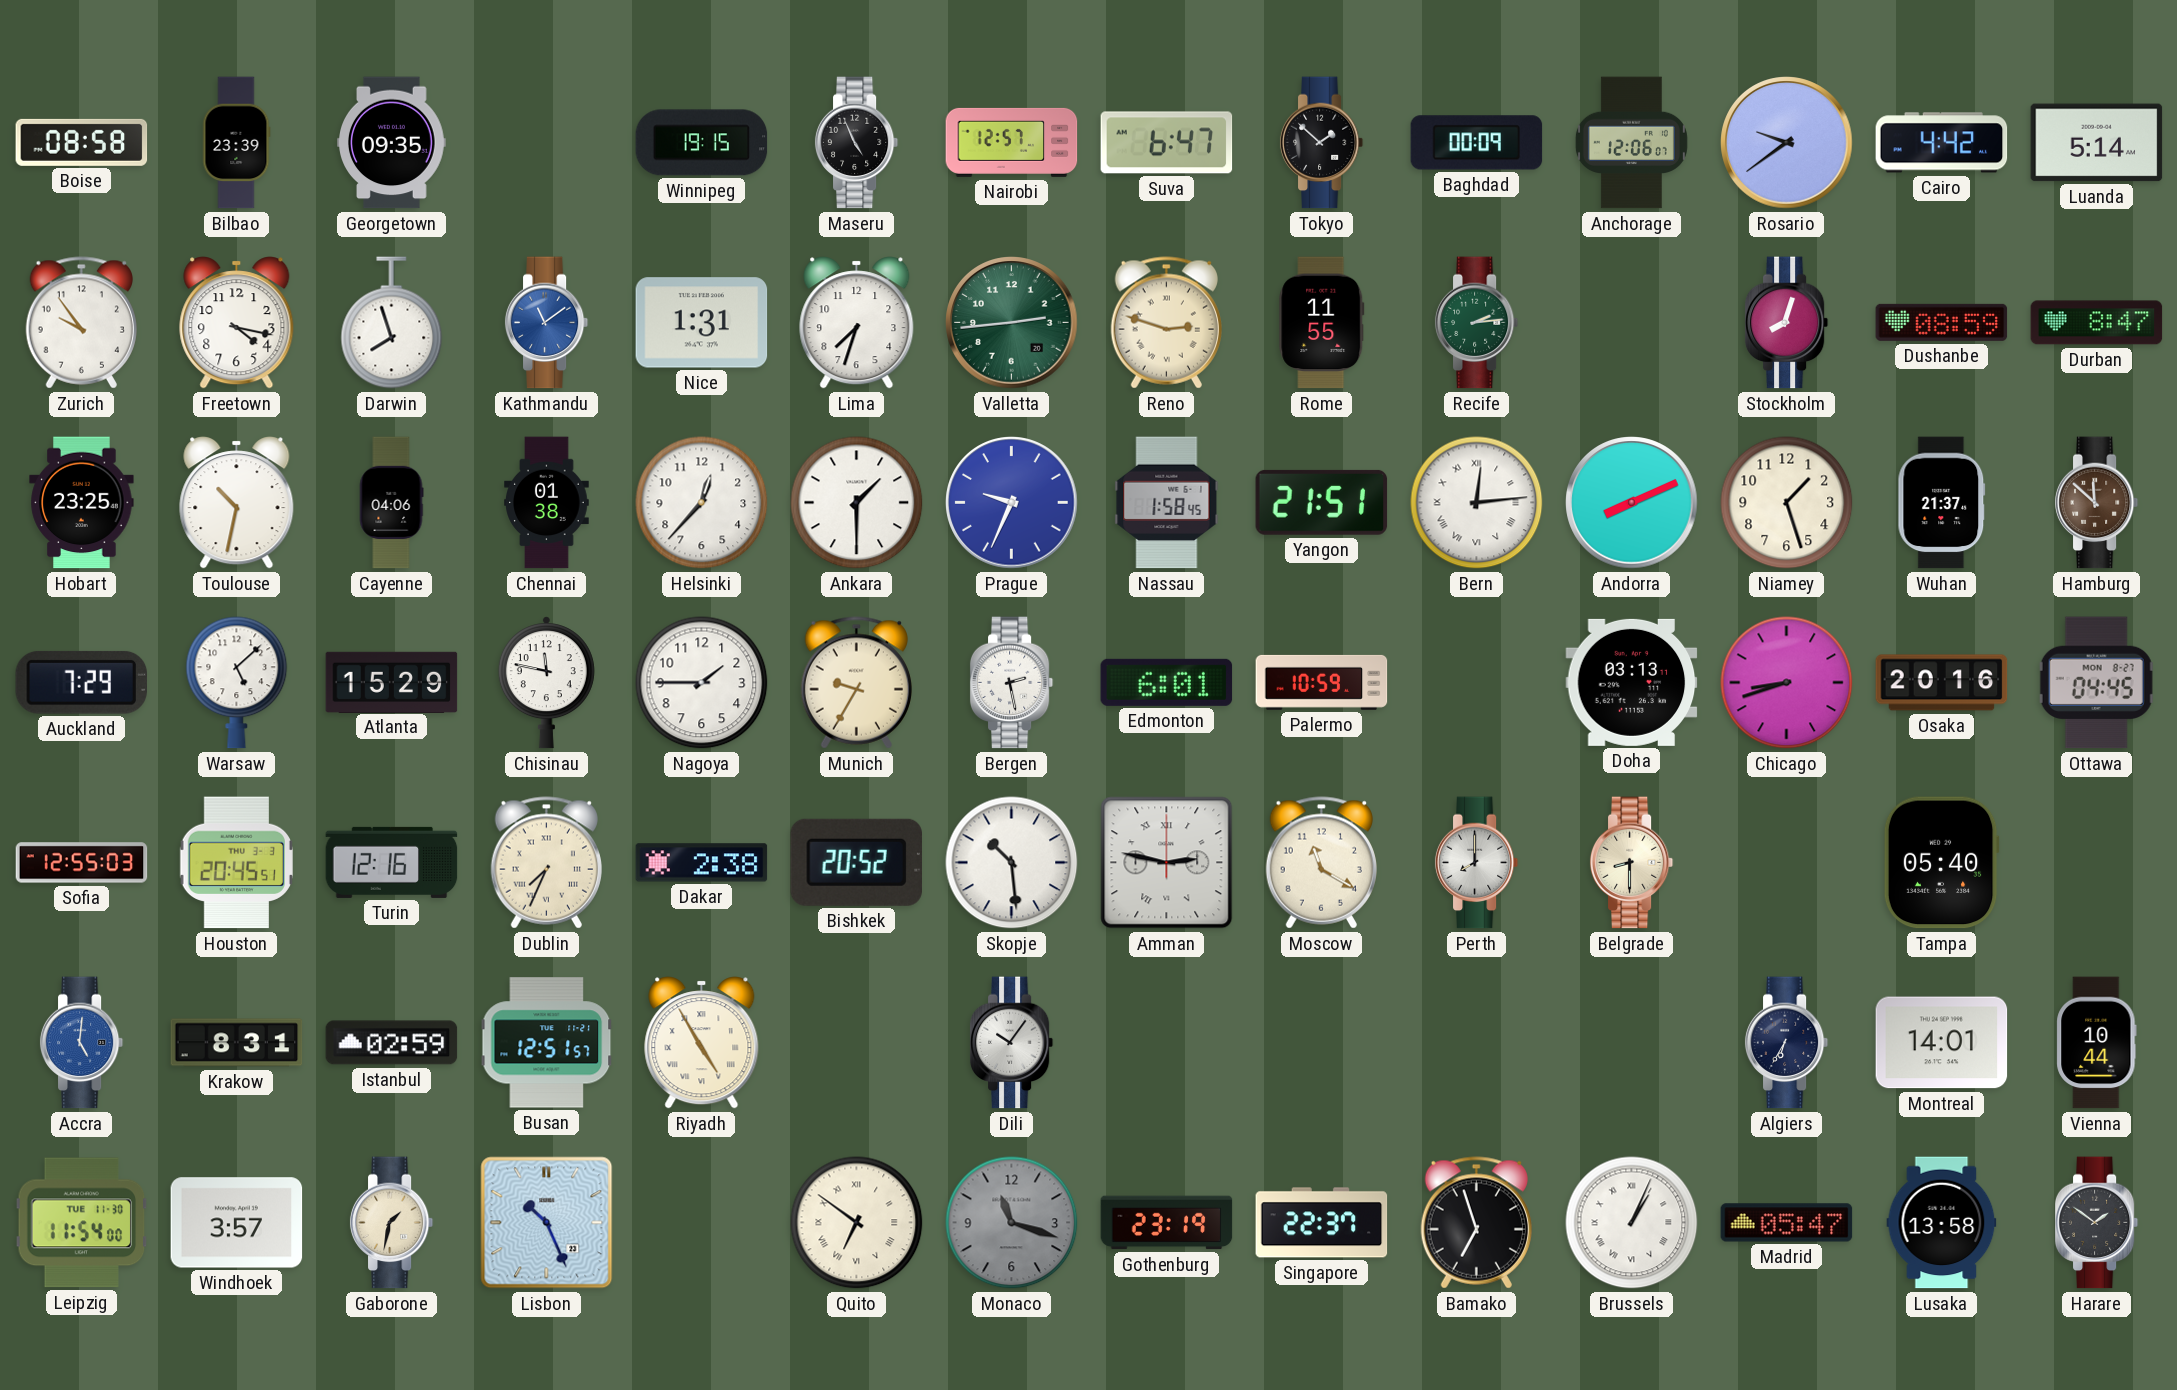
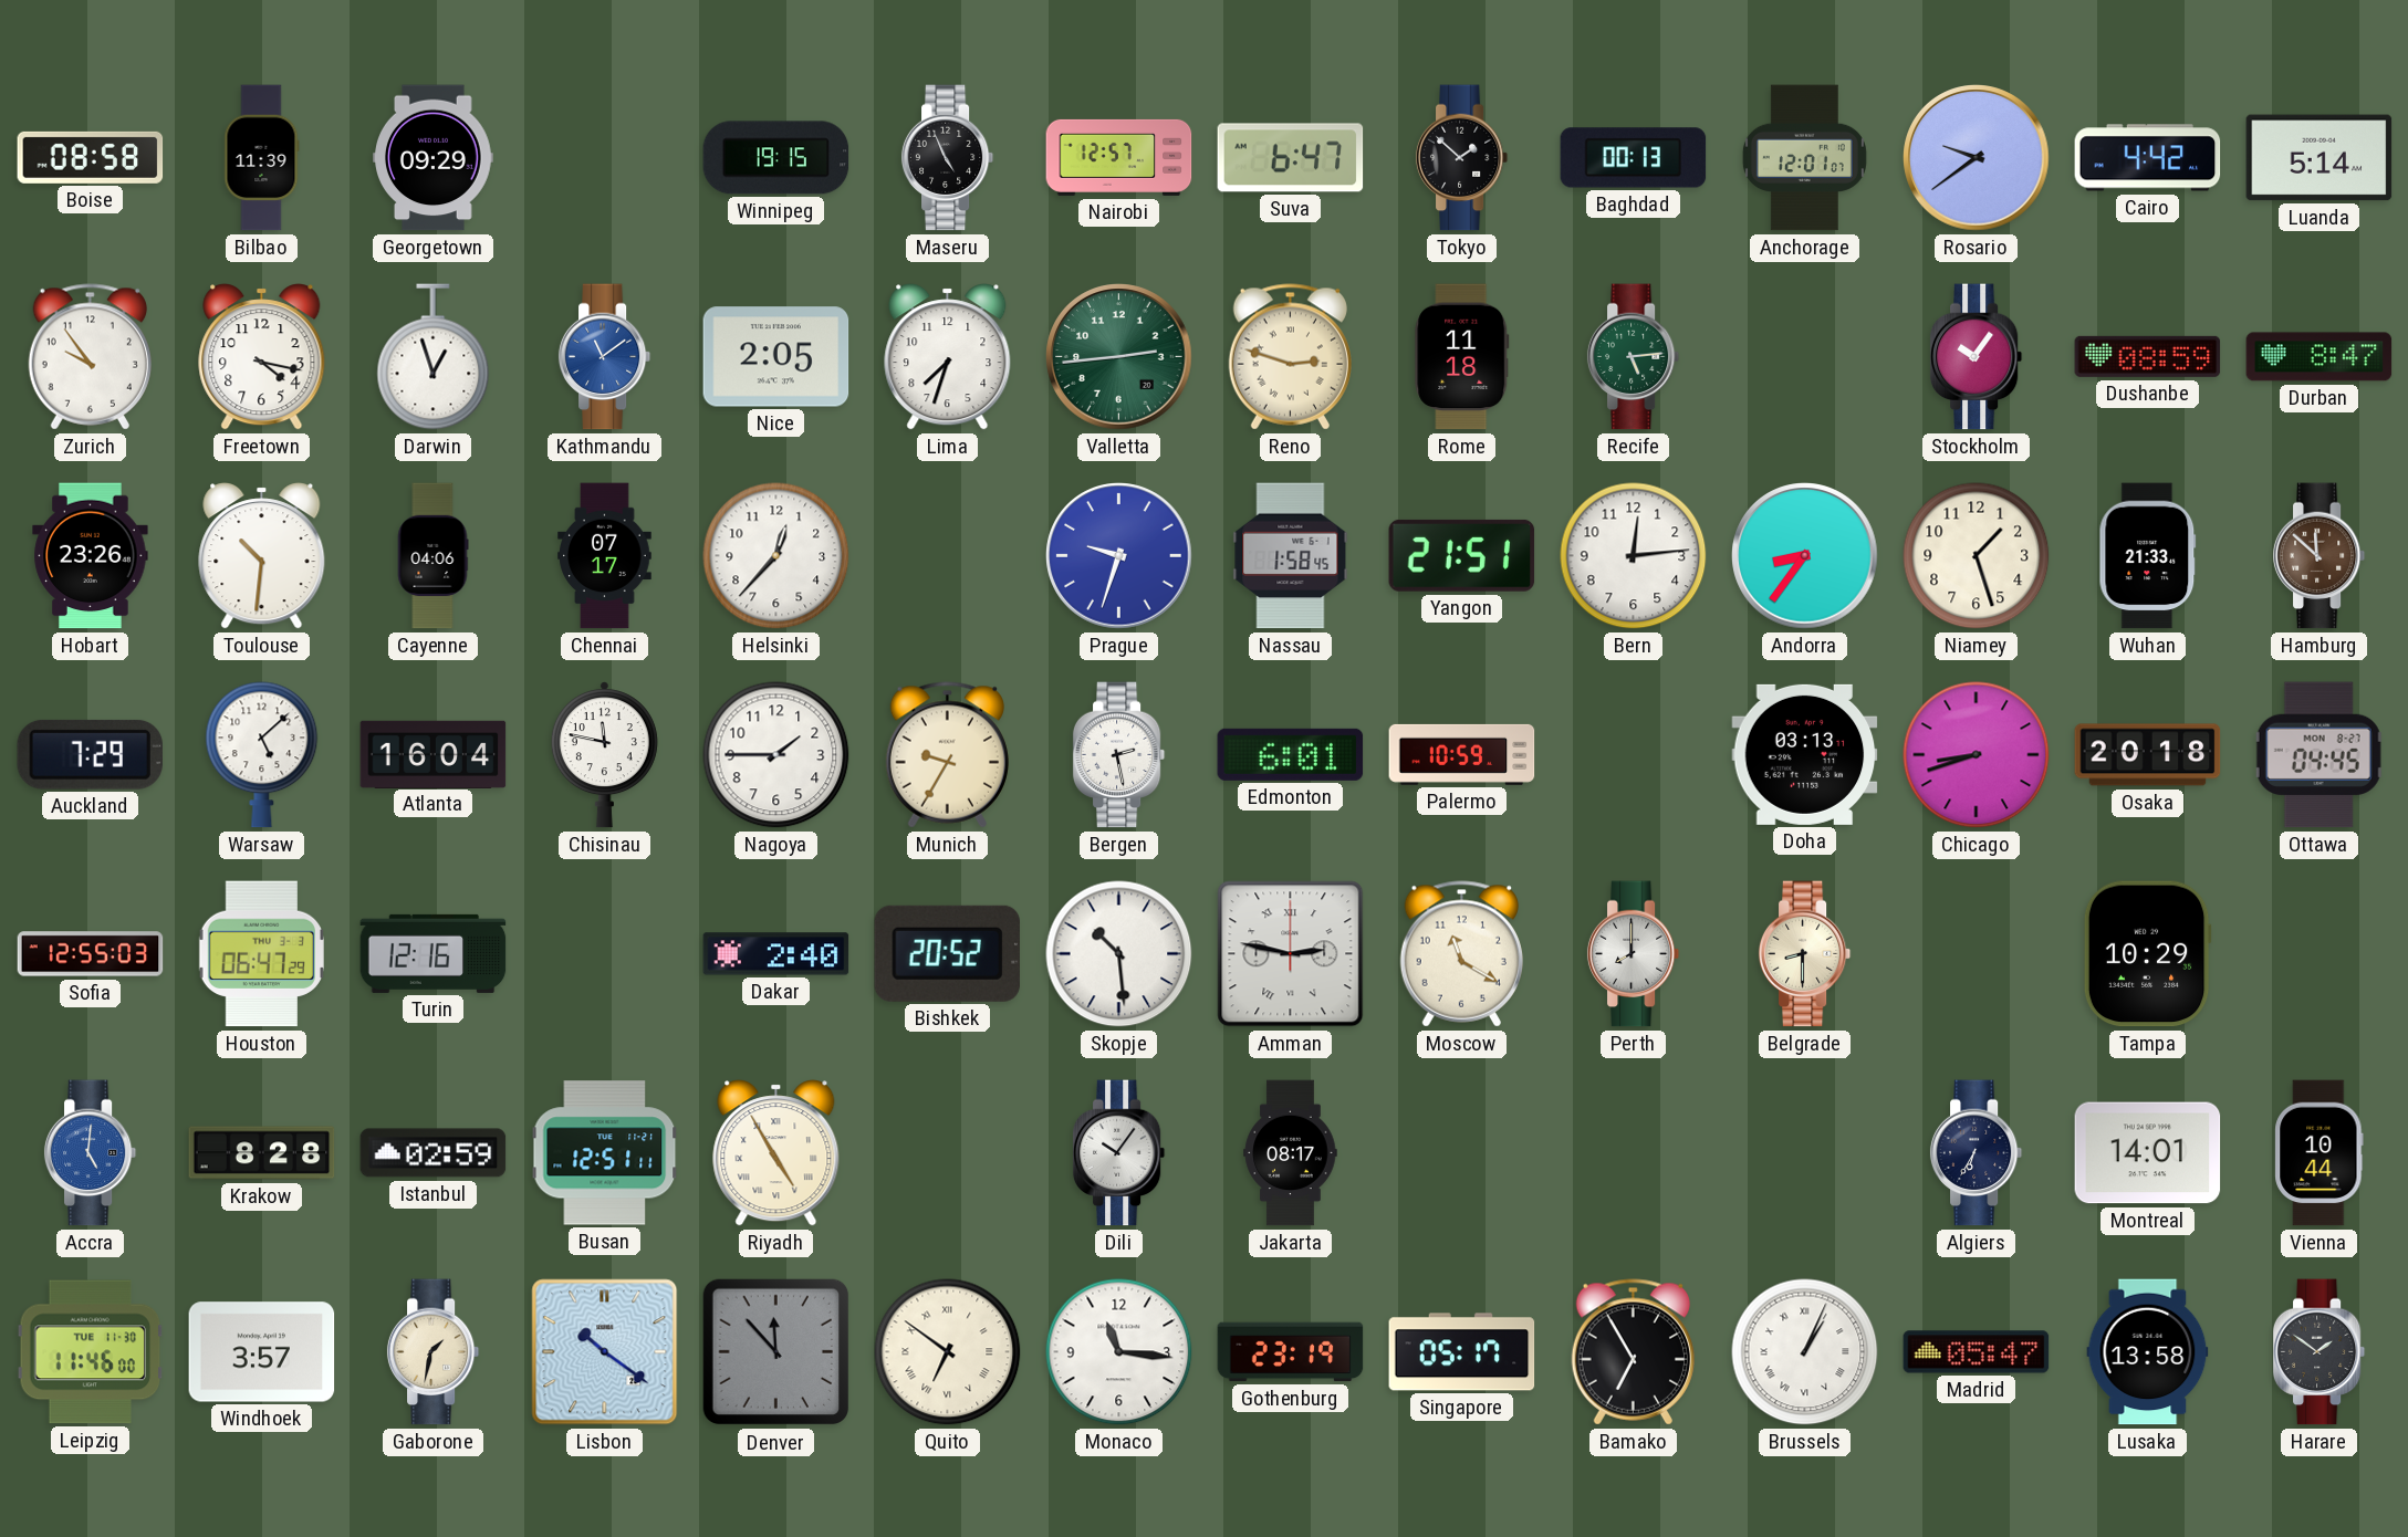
Bilbao: 23:39 -> 11:39 (261, 158)
Georgetown: 09:35 -> 09:29 (434, 158)
Baghdad: 00:09 -> 00:13 (1634, 158)
Anchorage: 12:06 -> 12:01 (1804, 158)
Darwin: 7:57 -> 12:57 (434, 357)
Nice: 1:31 -> 2:05 (776, 357)
Rome: 11:55 -> 11:18 (1462, 357)
Recife: 2:14 -> 5:14 (1634, 357)
Stockholm: 8:03 -> 10:06 (1977, 357)
Hobart: 23:25 -> 23:26 (91, 556)
Toulouse: 10:32 -> 10:31 (262, 556)
Chennai: 01:38 -> 07:17 (605, 556)
Ankara: 1:30 -> none (857, 503)
Prague: 9:34 -> 9:33 (1119, 556)
Bern numerals: Roman -> Arabic (1634, 556)
Andorra: 8:11 -> 8:36 (1805, 556)
Wuhan: 21:37 -> 21:33 (2148, 556)
Atlanta: 15:29 -> 16:04 (434, 754)
Osaka: 20:16 -> 20:18 (2148, 755)
Houston: 20:45 -> 06:47 (261, 954)
Dublin: 7:34 -> none (546, 863)
Dakar: 2:38 -> 2:40 (776, 954)
Tampa: 05:40 -> 10:29 (2147, 954)
Krakow: 8:31 -> 8:28 (262, 1153)
Busan: 12:51:57 -> 12:51:11 (605, 1153)
Jakarta: none -> 08:17 (1291, 1153)
Leipzig: 11:54 -> 11:46 (91, 1352)
Lisbon: 10:26 -> 10:21 (605, 1352)
Denver: none -> 11:53 (776, 1352)
Monaco: 11:18 -> 11:16 (1119, 1352)
Monaco dial: grey -> white (1119, 1352)
Singapore: 22:37 -> 05:17 (1462, 1352)
Bamako: 6:57 -> 6:55 (1633, 1352)
